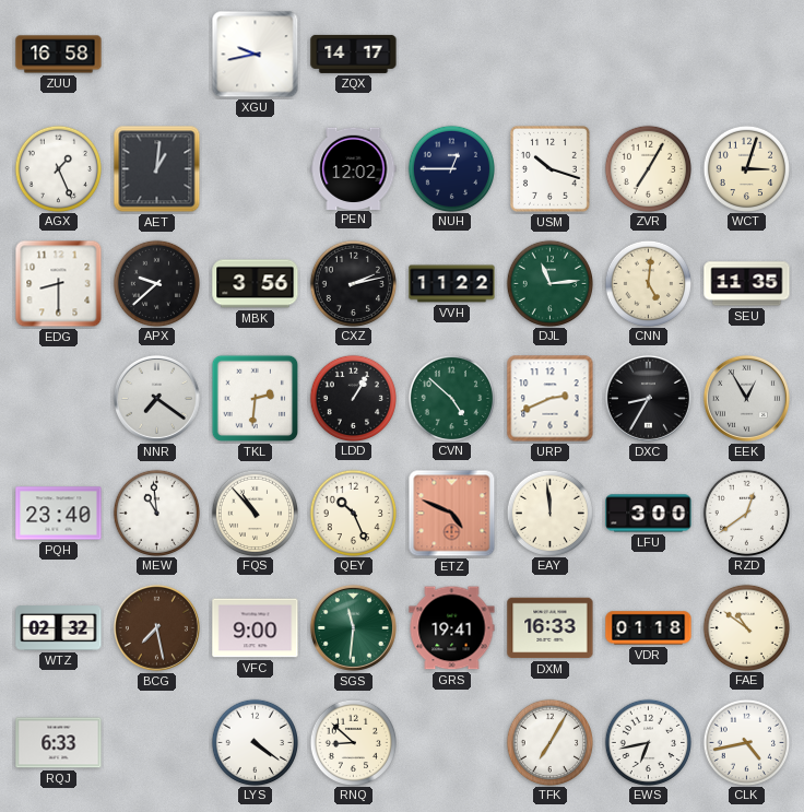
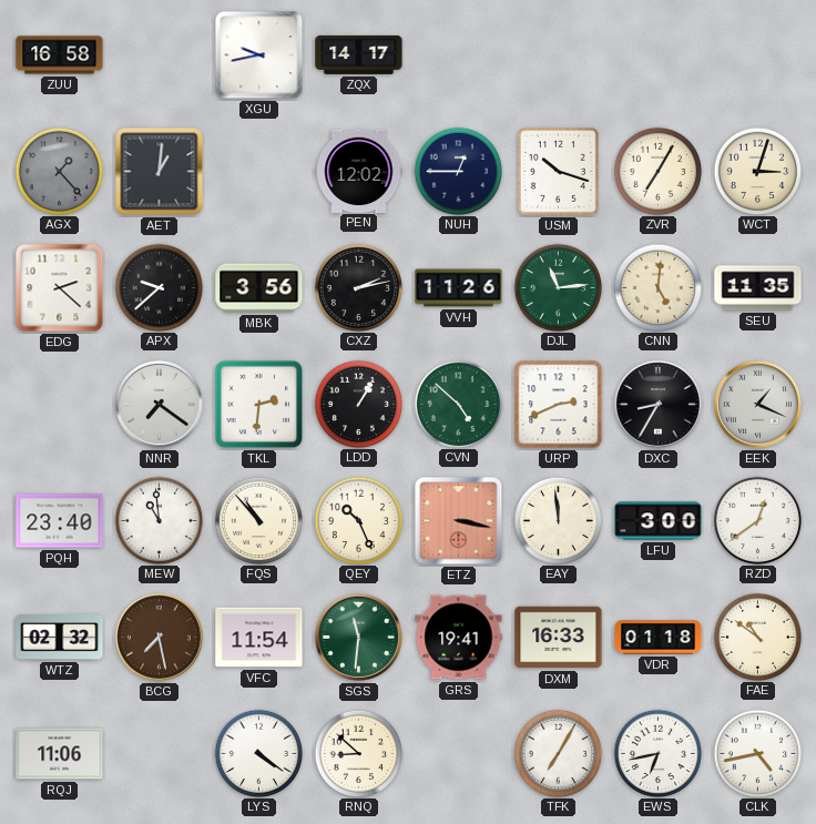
AGX: 1:26 -> 1:23 (59, 171)
AGX dial: white -> grey (59, 171)
EDG: 8:30 -> 2:22 (60, 288)
VVH: 11:22 -> 11:26 (459, 288)
EEK: 12:55 -> 1:19 (757, 404)
ETZ: 4:49 -> 3:17 (459, 521)
VFC: 9:00 -> 11:54 (259, 638)
RQJ: 6:33 -> 11:06 (60, 754)
